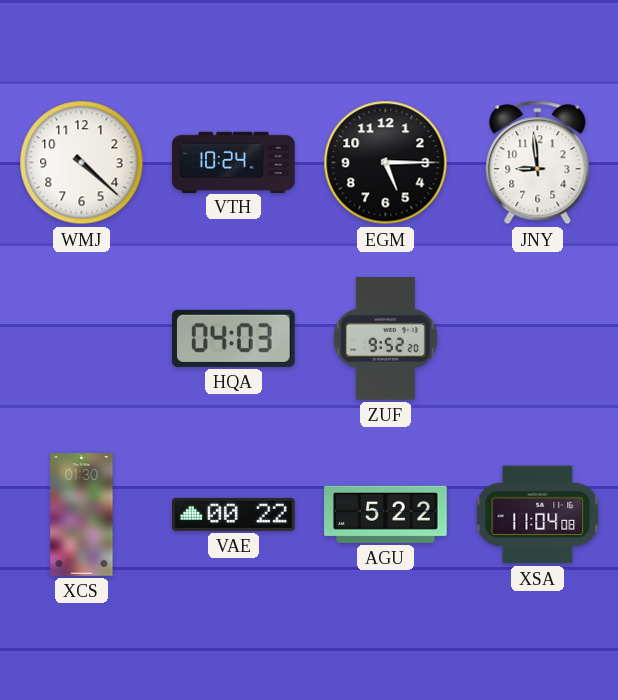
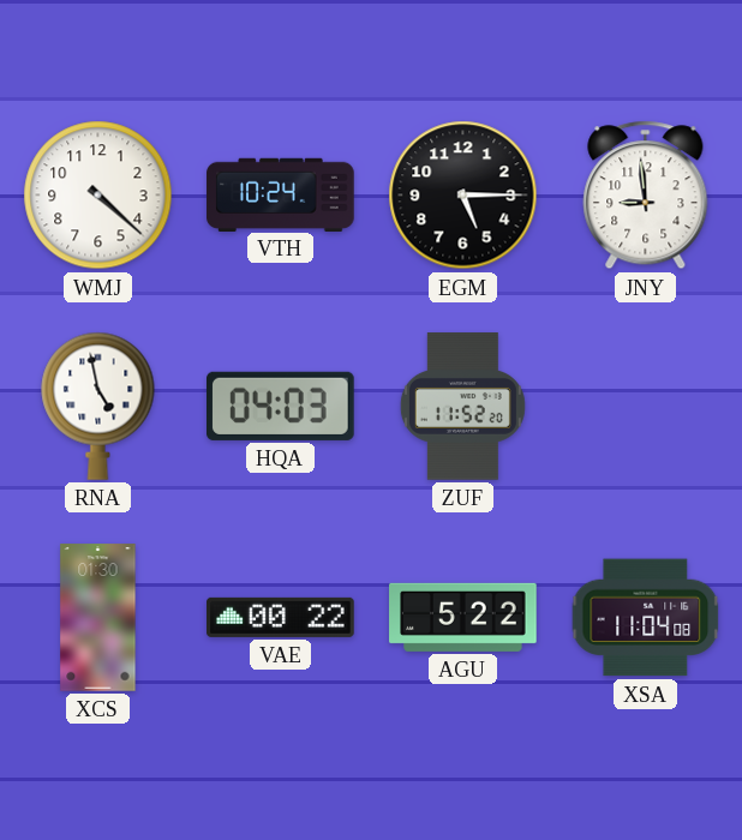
RNA: none -> 4:58 (98, 406)
ZUF: 9:52 -> 11:52 (462, 407)
